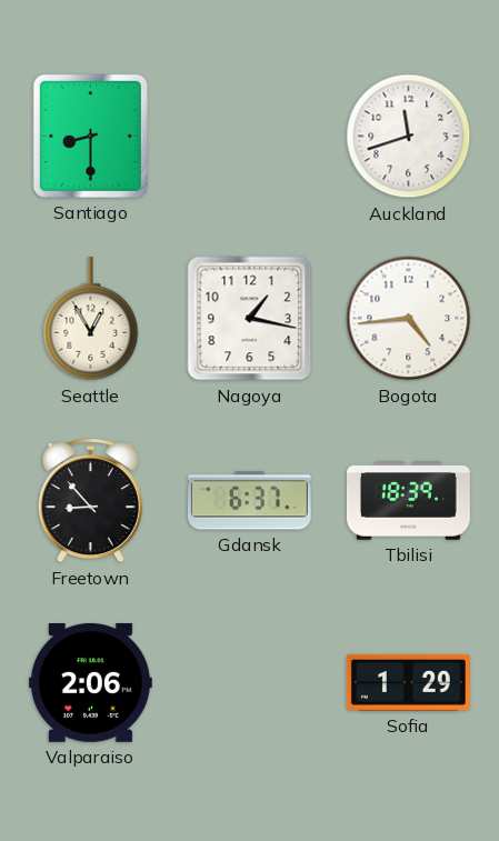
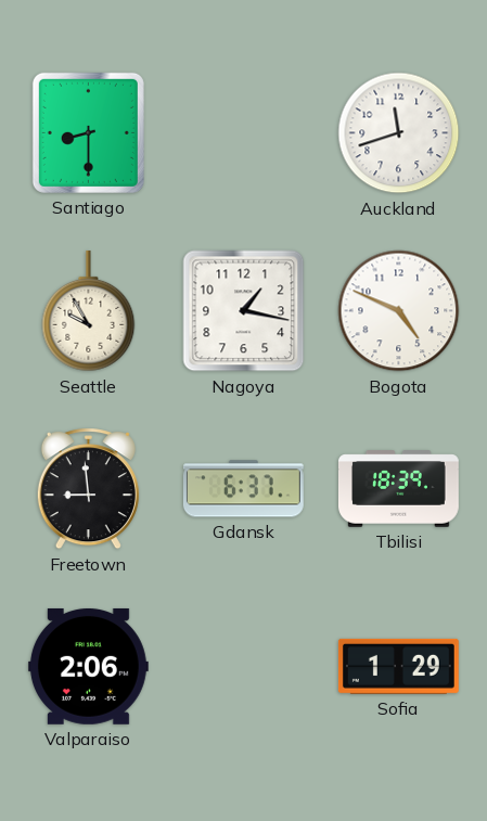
Seattle: 12:55 -> 9:55 (89, 311)
Bogota: 4:44 -> 4:49 (399, 311)
Freetown: 8:53 -> 8:59 (88, 489)
